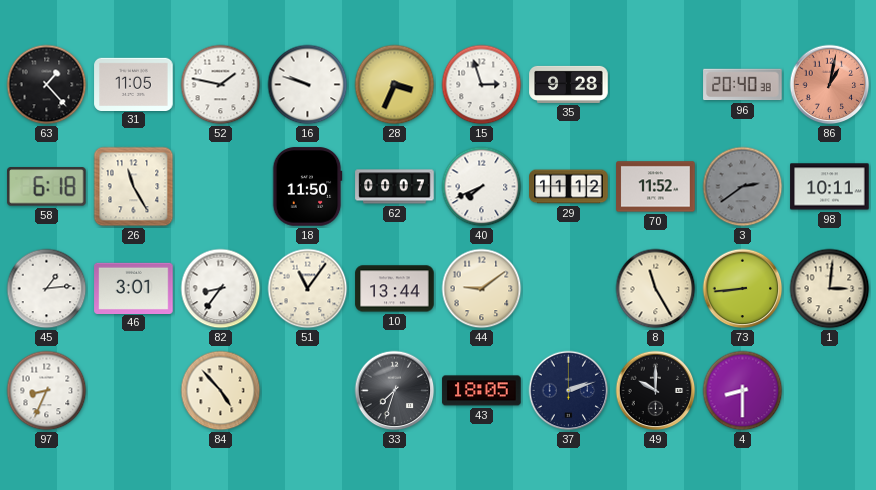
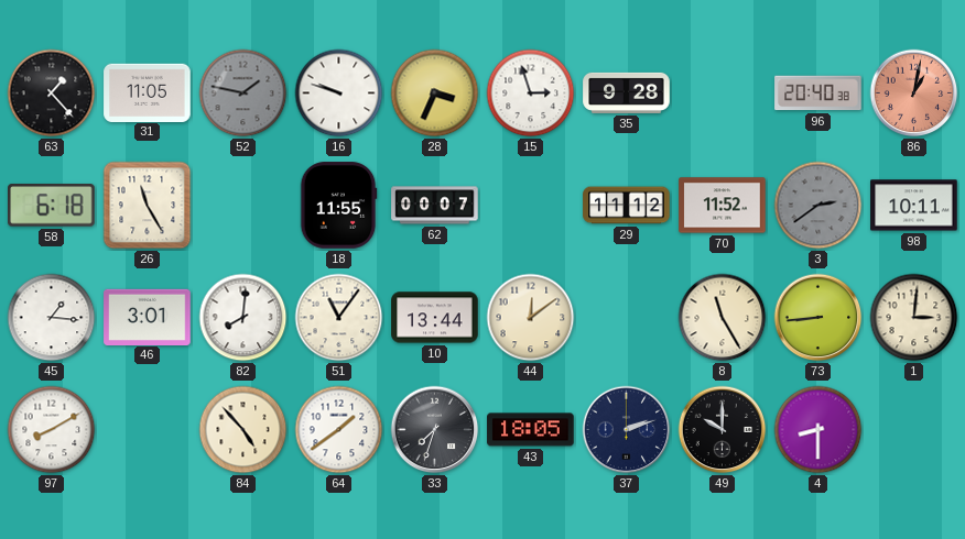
52 dial: white -> grey (243, 94)
18: 11:50 -> 11:55 (338, 206)
40: 7:41 -> none (482, 187)
45: 1:14 -> 1:16 (52, 318)
82: 8:36 -> 8:01 (243, 318)
44: 9:09 -> 12:09 (531, 318)
97: 8:34 -> 8:10 (52, 430)
64: none -> 1:39 (339, 430)
